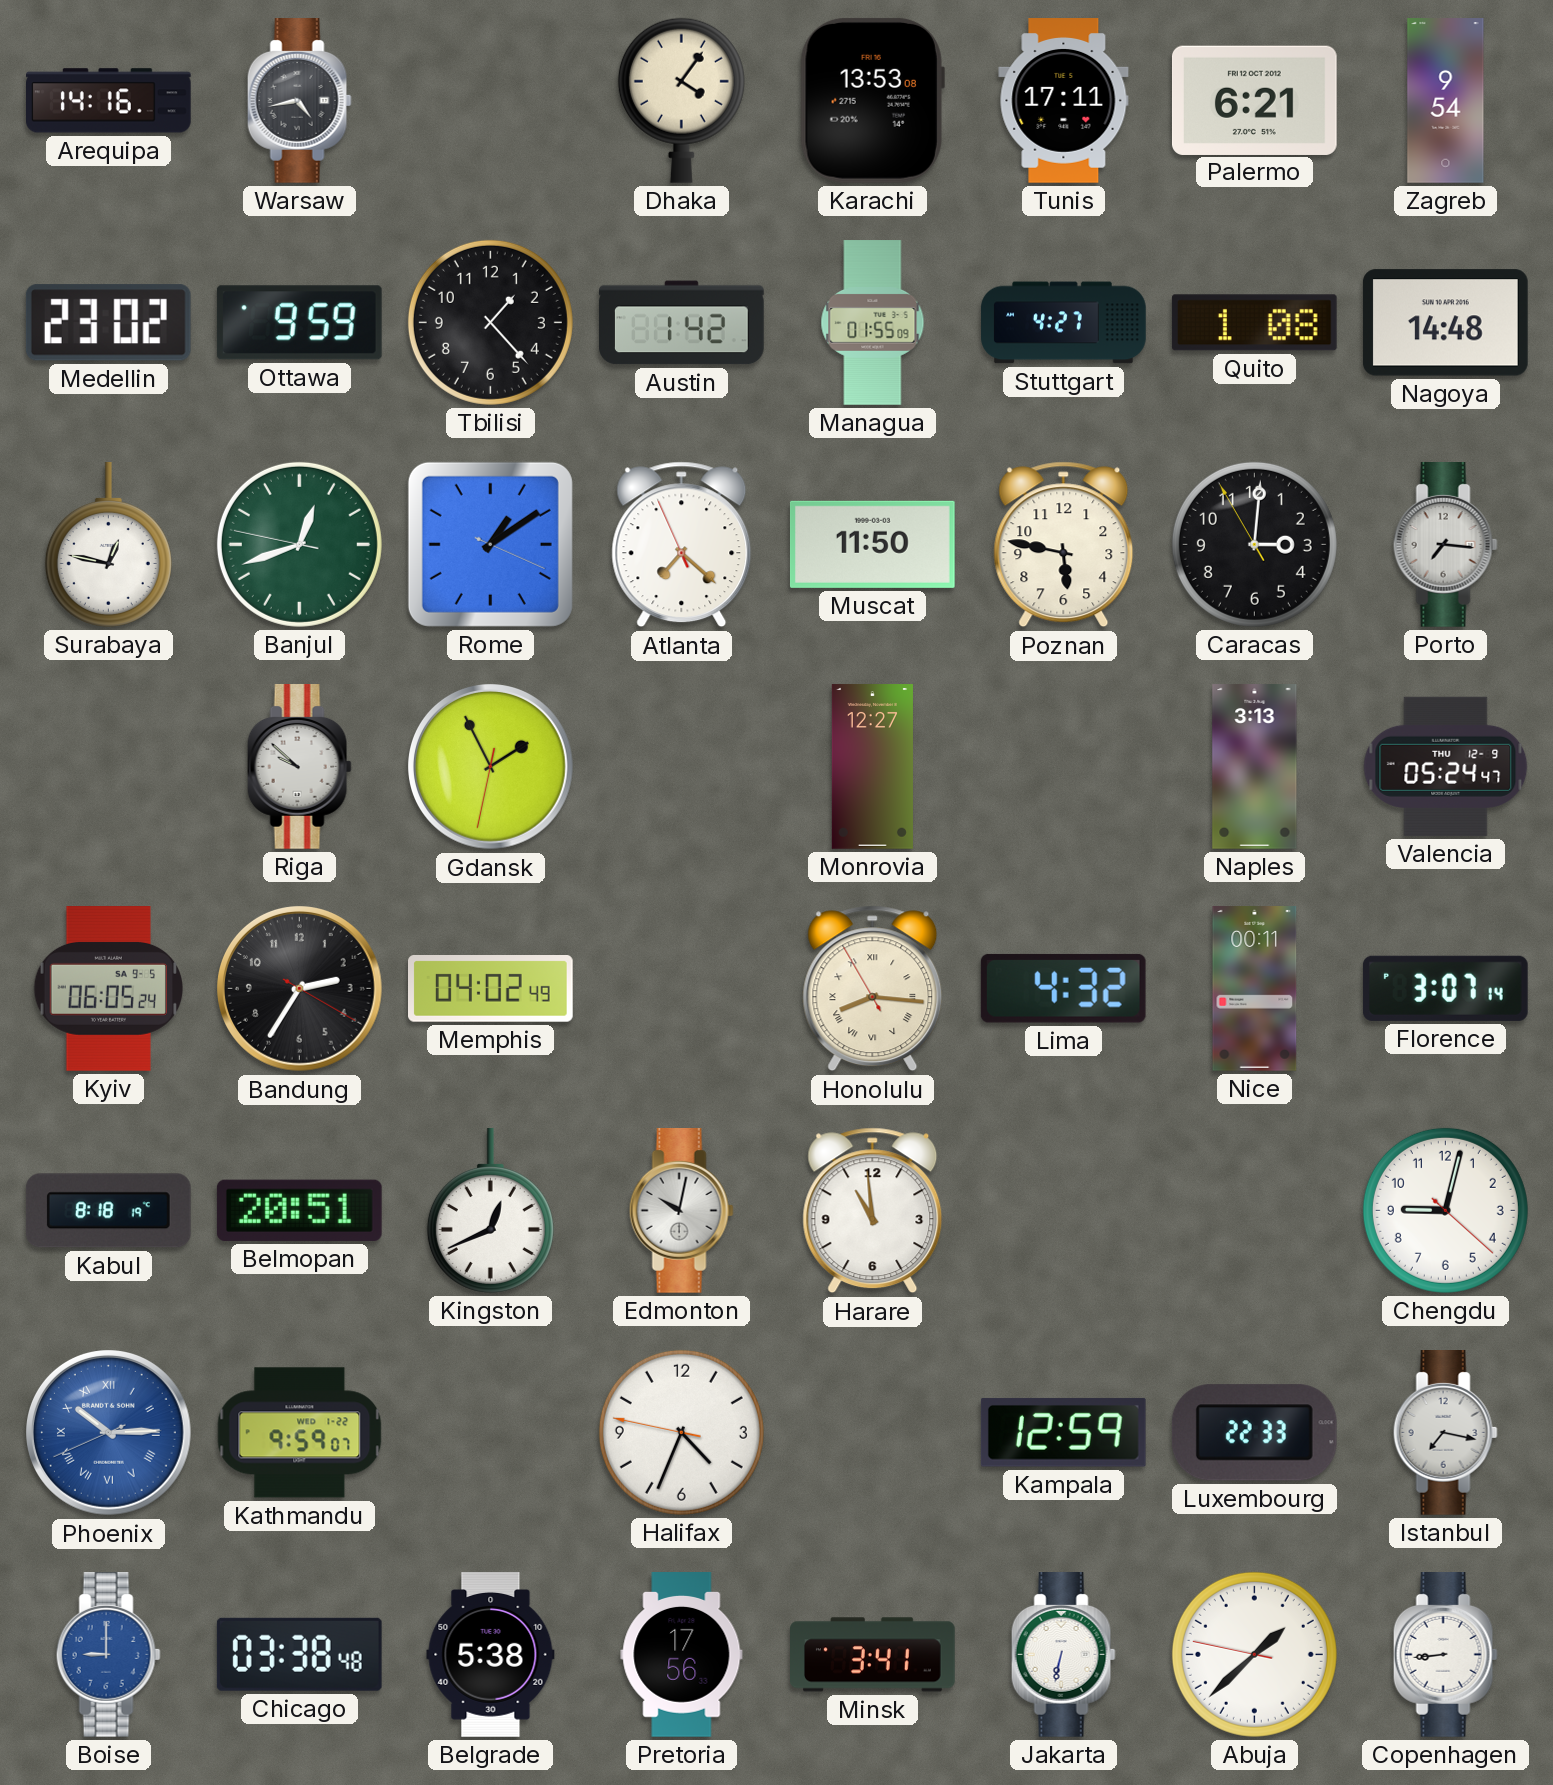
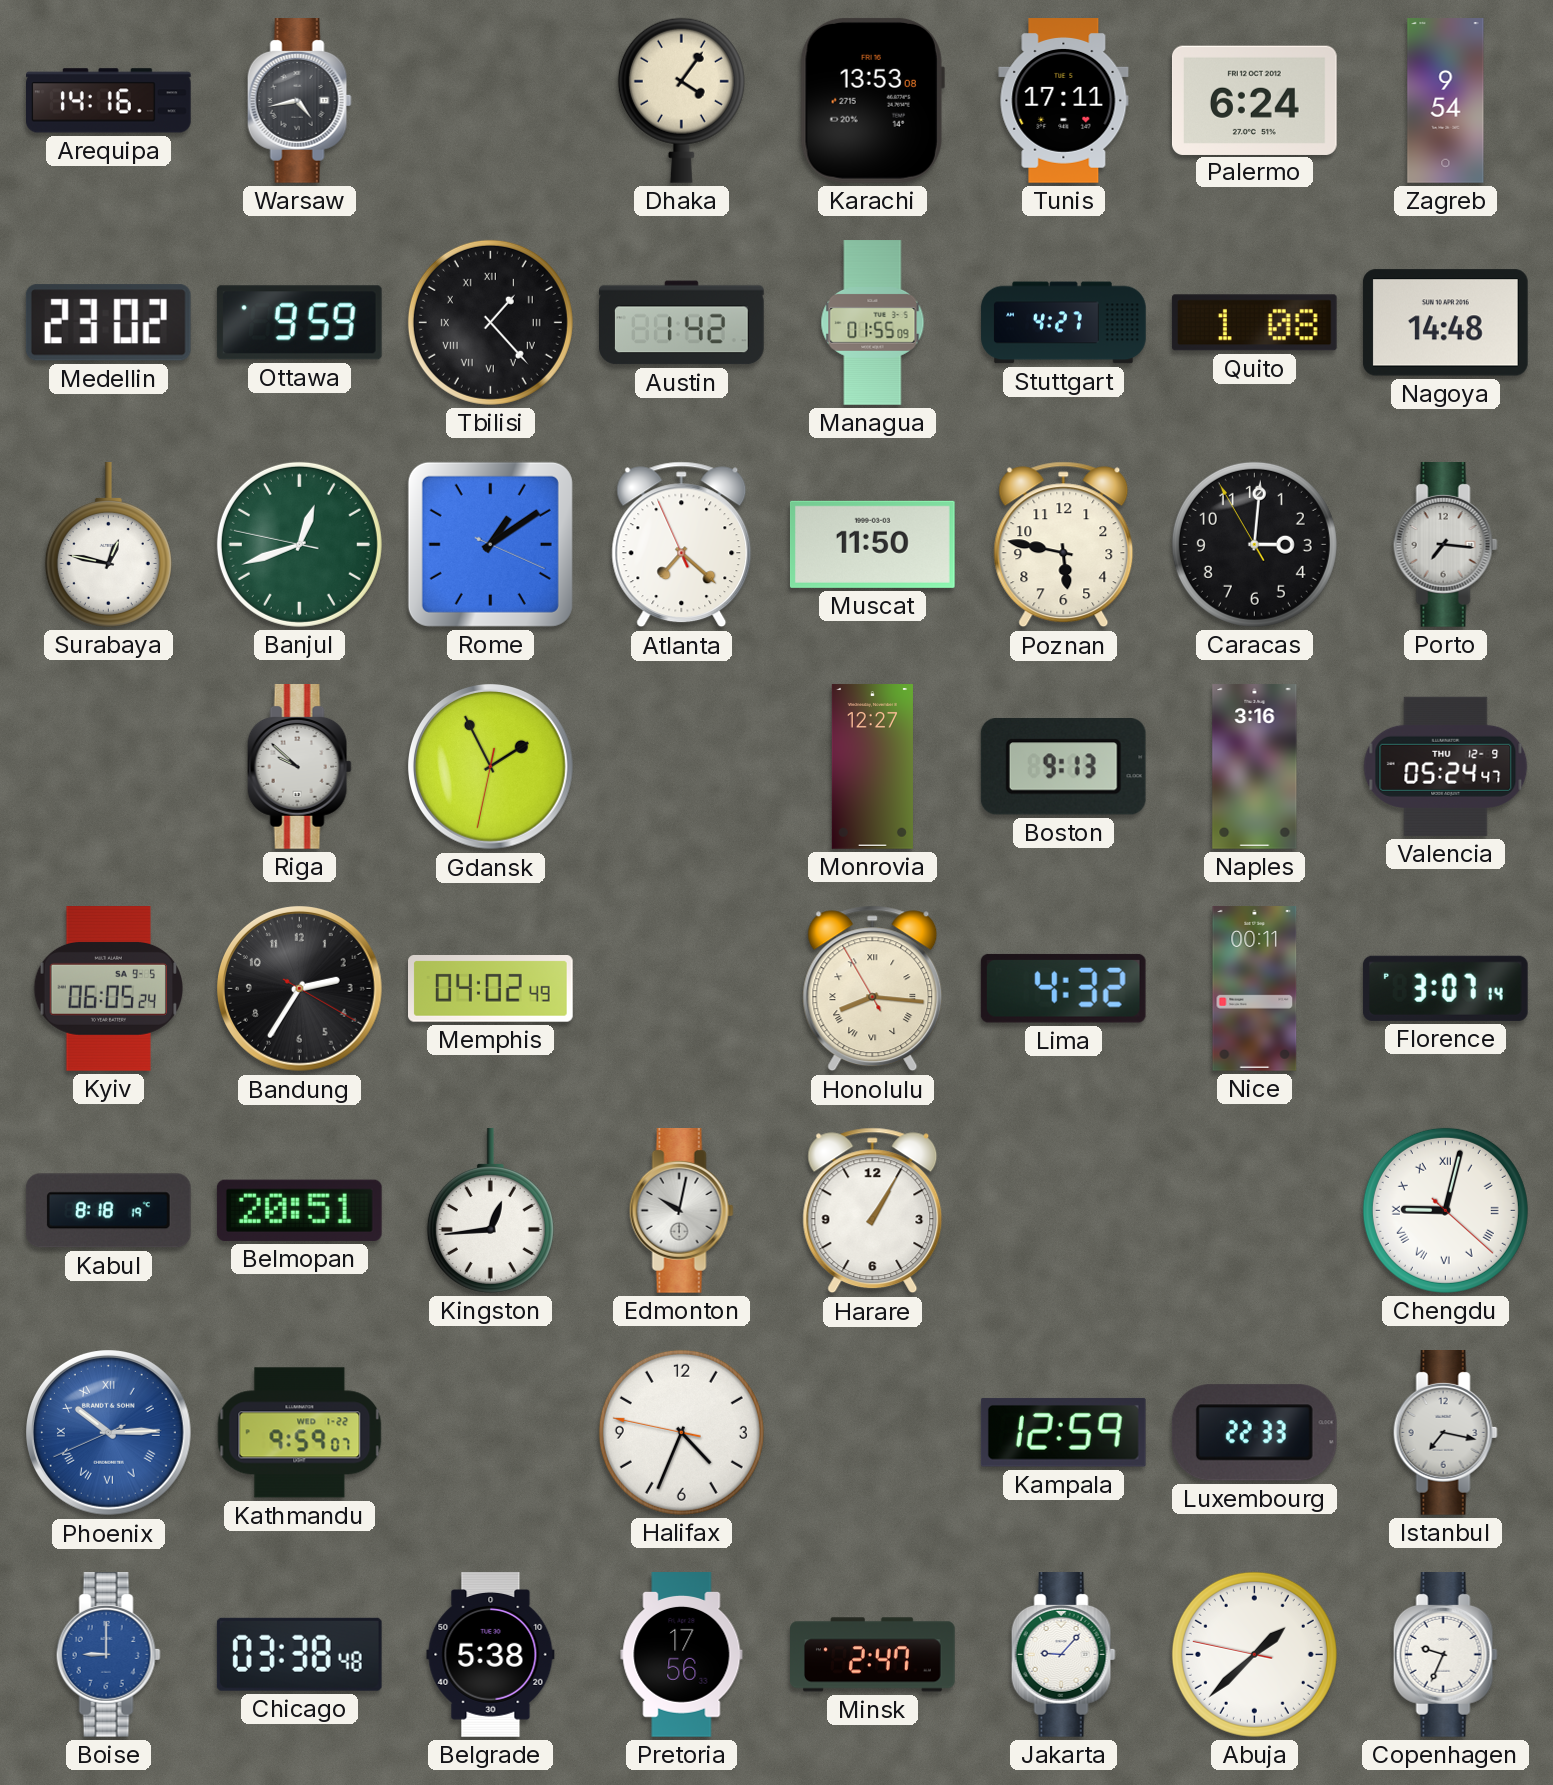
Palermo: 6:21 -> 6:24 (1255, 100)
Tbilisi numerals: Arabic -> Roman (490, 322)
Boston: none -> 9:13 (1063, 767)
Naples: 3:13 -> 3:16 (1255, 767)
Kingston: 12:41 -> 12:44 (490, 1211)
Harare: 10:59 -> 1:05 (873, 1211)
Chengdu numerals: Arabic -> Roman (1445, 1210)
Minsk: 3:41 -> 2:47 (873, 1655)
Jakarta: 6:32 -> 9:07 (1063, 1655)
Copenhagen: 8:44 -> 9:34 (1445, 1655)
